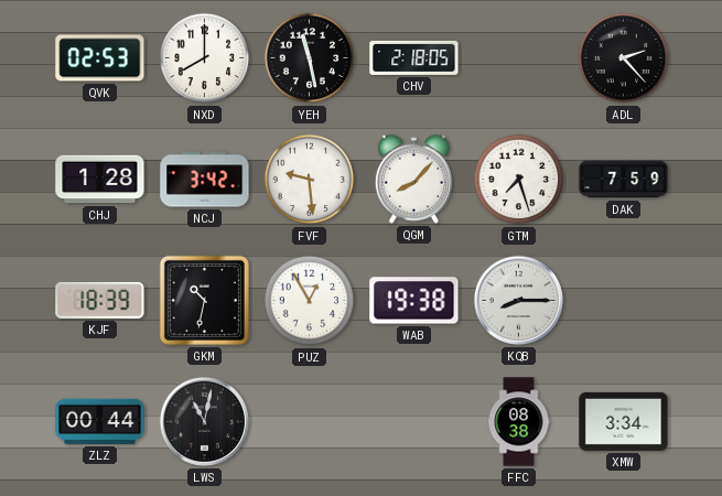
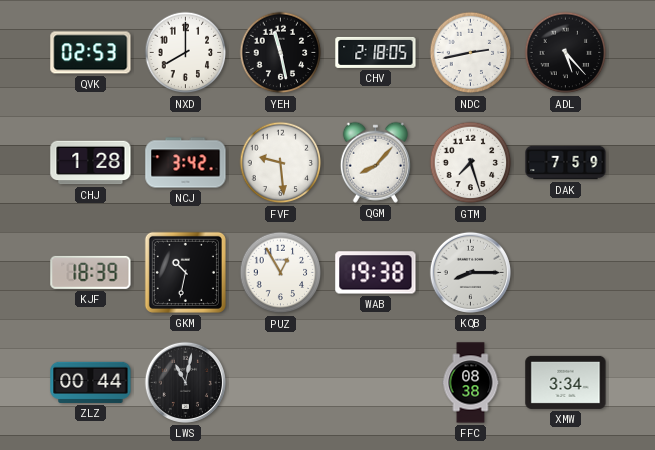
NDC: none -> 2:43 (471, 53)
ADL: 2:23 -> 5:23 (566, 53)
